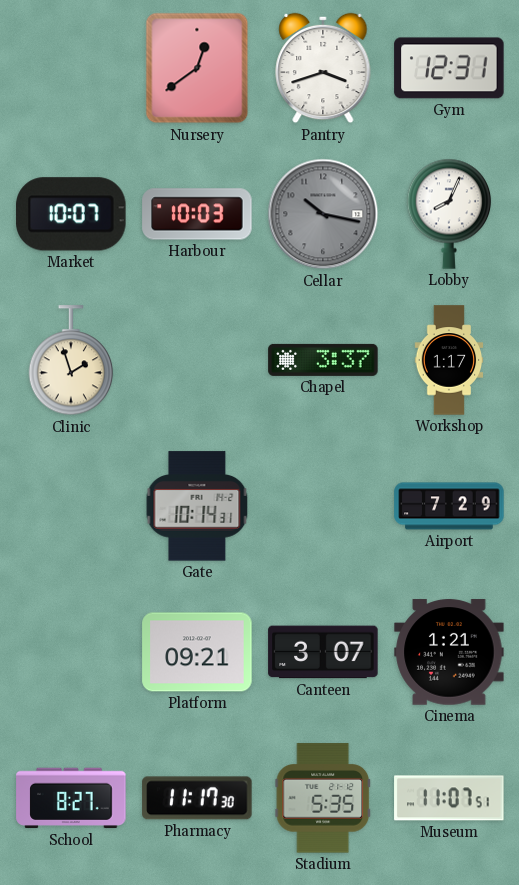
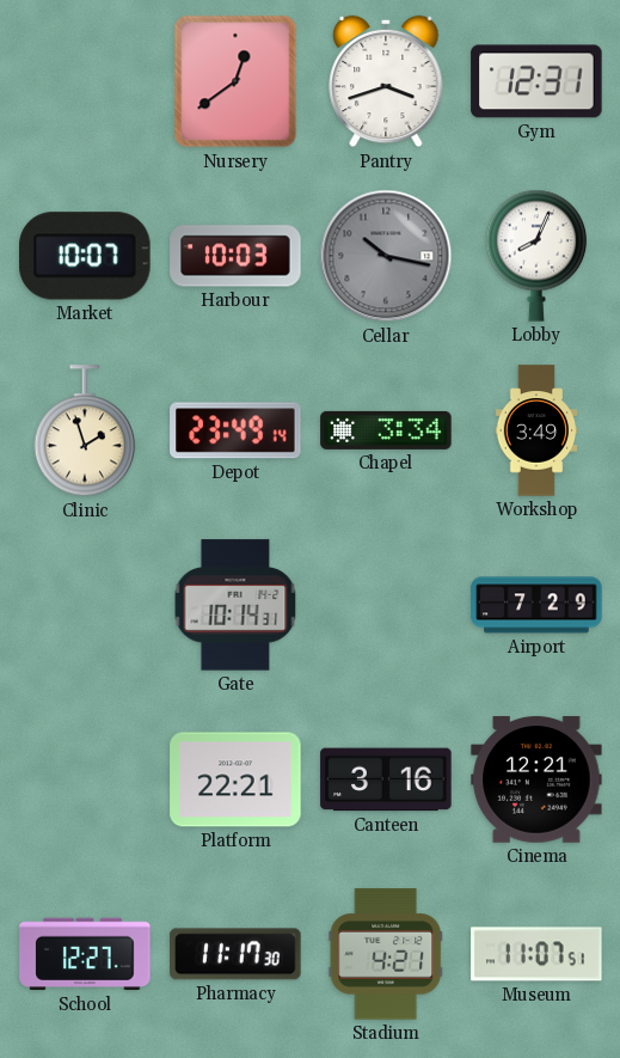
Depot: none -> 23:49 (235, 430)
Chapel: 3:37 -> 3:34 (386, 430)
Workshop: 1:17 -> 3:49 (536, 430)
Platform: 09:21 -> 22:21 (235, 779)
Canteen: 3:07 -> 3:16 (386, 779)
Cinema: 1:21 -> 12:21 (536, 779)
School: 8:27 -> 12:27 (85, 954)
Stadium: 5:35 -> 4:21 (386, 954)
